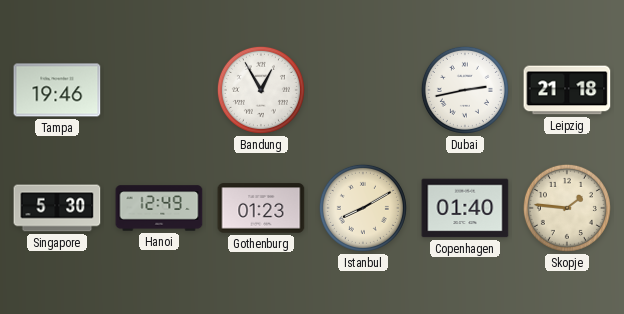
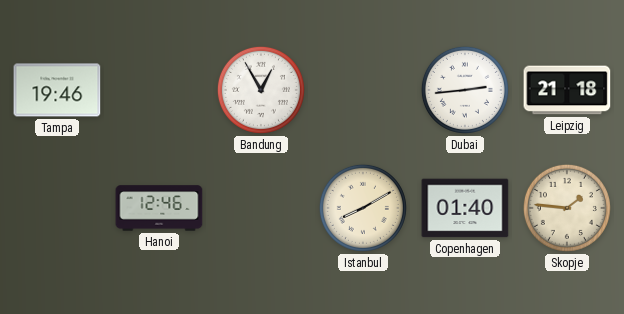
Dubai: 2:43 -> 2:44 (465, 90)
Singapore: 5:30 -> none (57, 208)
Hanoi: 12:49 -> 12:46 (159, 208)
Gothenburg: 01:23 -> none (261, 208)
